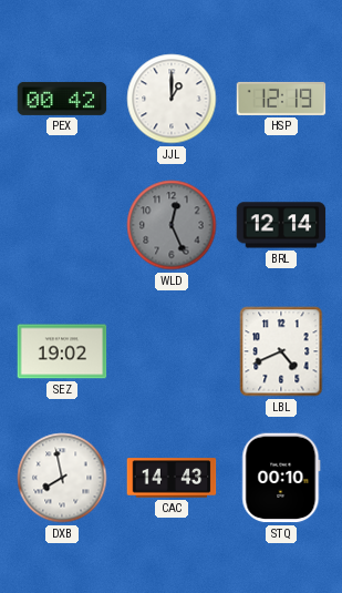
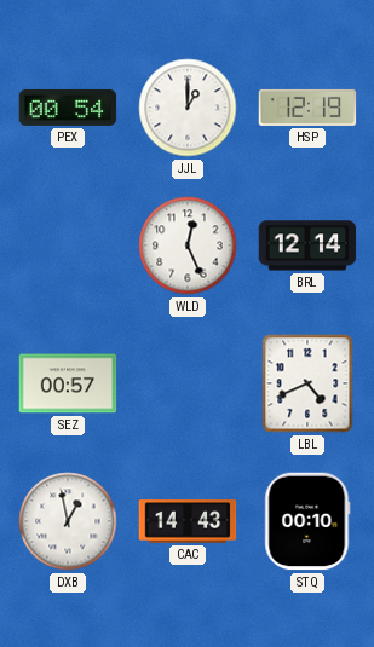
PEX: 00:42 -> 00:54 (68, 108)
WLD dial: grey -> white (188, 245)
SEZ: 19:02 -> 00:57 (68, 383)
DXB: 7:58 -> 12:58 (68, 521)
